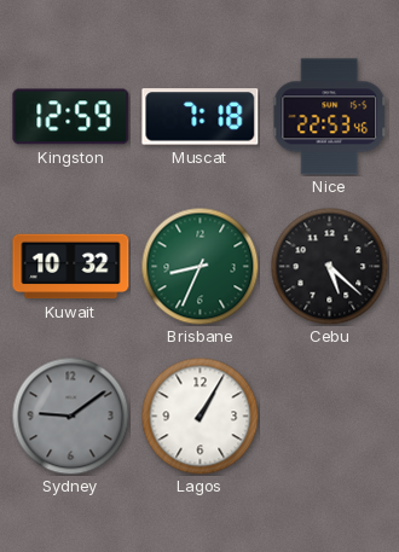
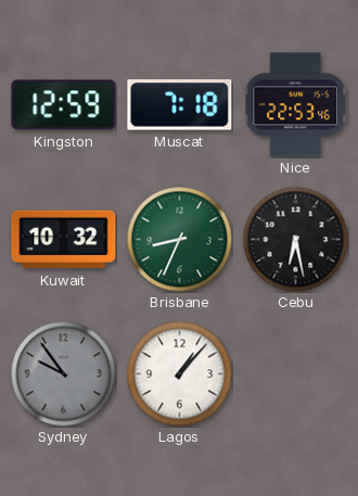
Cebu: 5:22 -> 6:28 (295, 239)
Sydney: 9:09 -> 9:54 (63, 373)
Lagos: 1:05 -> 1:07 (179, 373)
